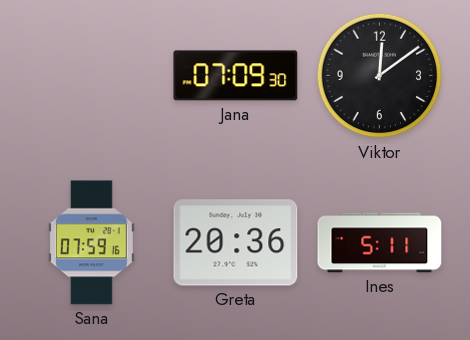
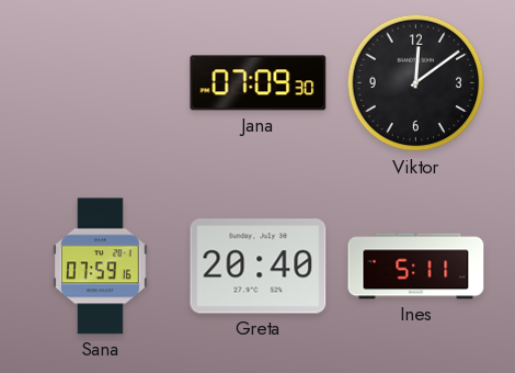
Greta: 20:36 -> 20:40 (259, 267)
